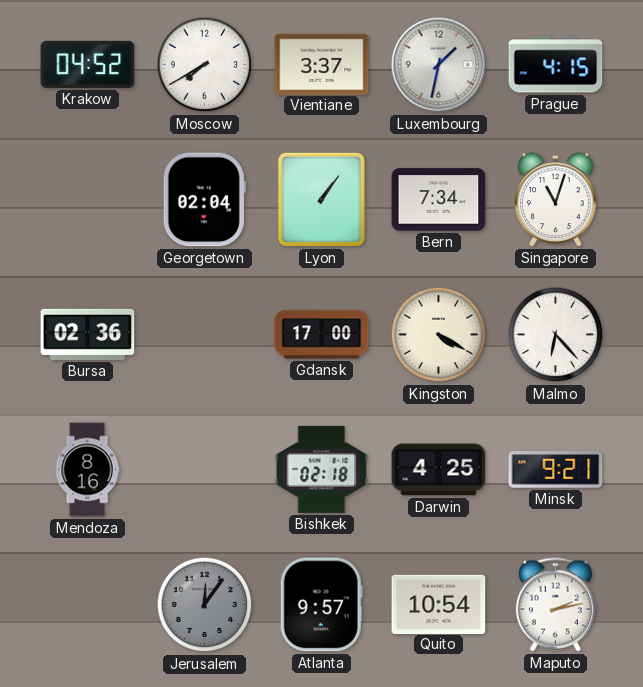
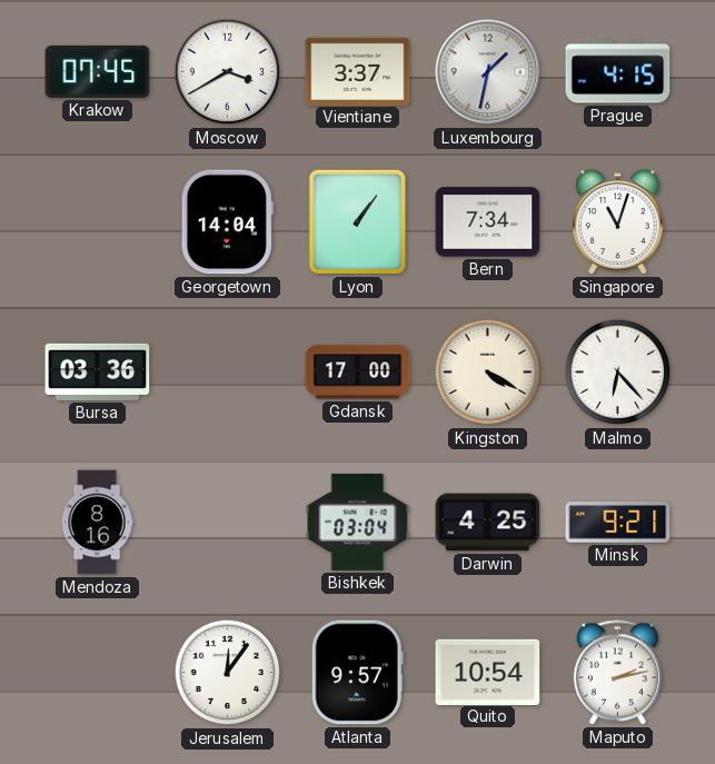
Krakow: 04:52 -> 07:45 (98, 71)
Moscow: 7:40 -> 3:40 (228, 72)
Georgetown: 02:04 -> 14:04 (227, 222)
Bursa: 02:36 -> 03:36 (98, 371)
Bishkek: 02:18 -> 03:04 (358, 522)
Jerusalem dial: grey -> white (228, 673)
